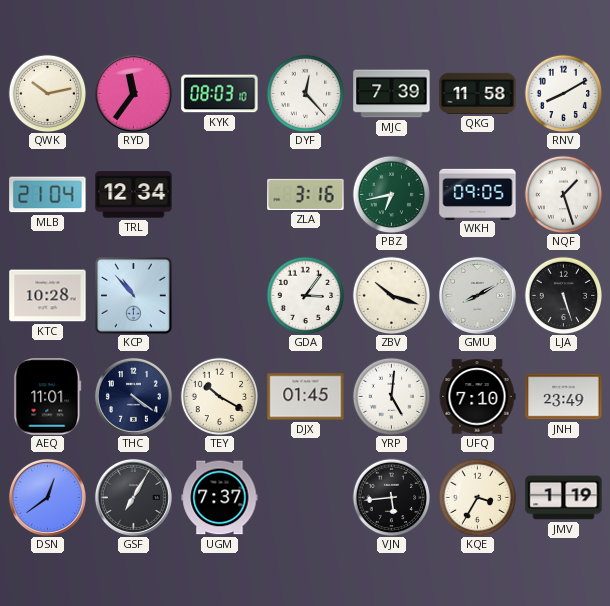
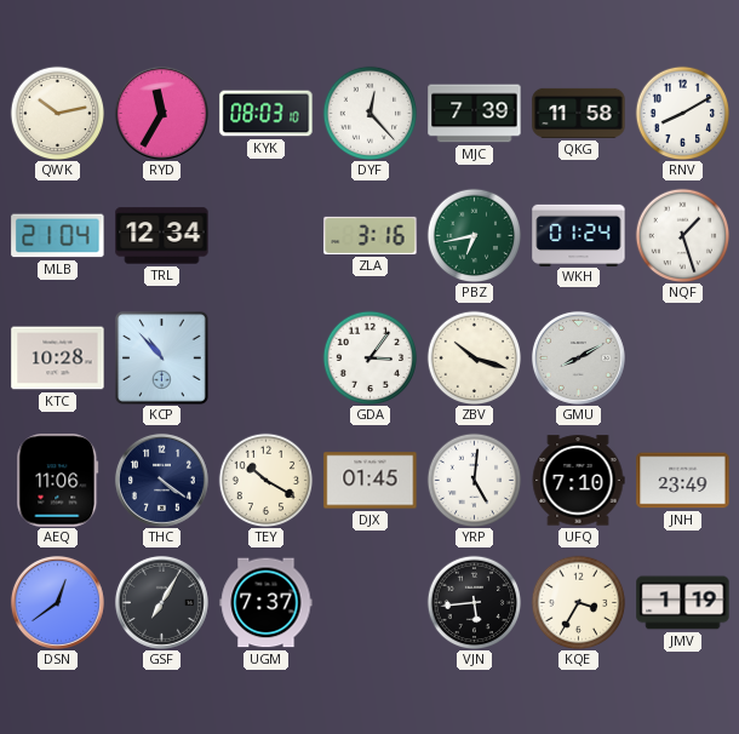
RYD: 11:36 -> 11:35 (161, 113)
WKH: 09:05 -> 01:24 (579, 235)
LJA: 5:27 -> none (563, 295)
AEQ: 11:01 -> 11:06 (58, 481)
